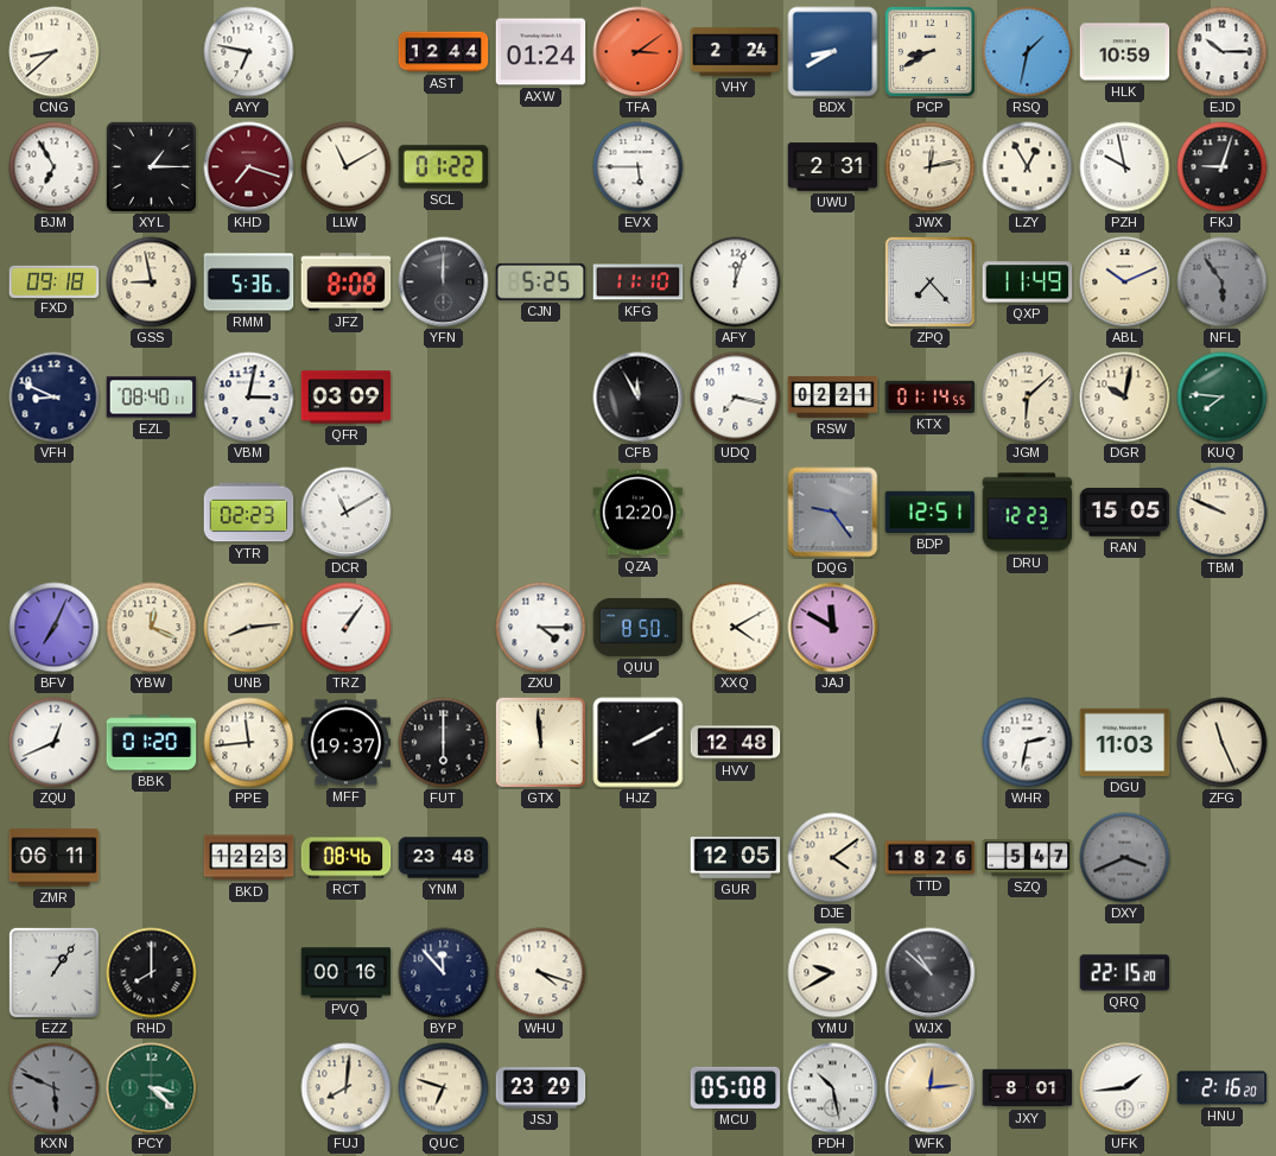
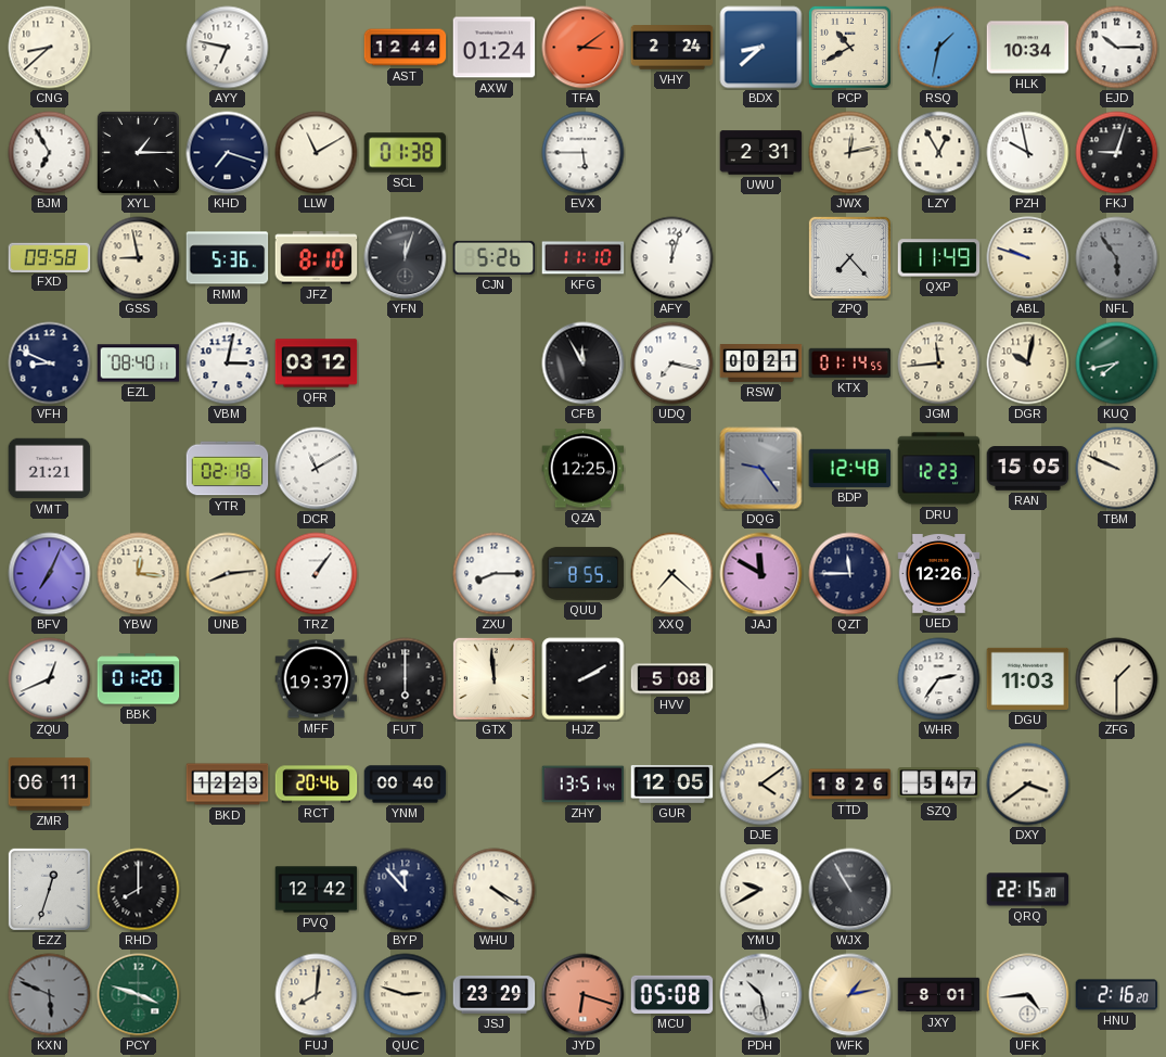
BDX: 8:40 -> 8:38 (761, 48)
PCP: 8:40 -> 10:40 (849, 47)
HLK: 10:59 -> 10:34 (1028, 48)
KHD dial: burgundy -> navy (228, 153)
SCL: 01:22 -> 01:38 (406, 153)
FXD: 09:18 -> 09:58 (50, 257)
JFZ: 8:08 -> 8:10 (317, 258)
YFN: 12:00 -> 12:03 (406, 258)
CJN: 5:25 -> 5:26 (495, 257)
ABL: 10:11 -> 9:48 (1028, 258)
QFR: 03:09 -> 03:12 (317, 364)
RSW: 02:21 -> 00:21 (761, 364)
JGM: 6:08 -> 11:44 (939, 364)
KUQ: 7:46 -> 7:43 (1117, 364)
VMT: none -> 21:21 (50, 469)
YTR: 02:23 -> 02:18 (228, 469)
QZA: 12:20 -> 12:25 (584, 469)
BDP: 12:51 -> 12:48 (850, 468)
YBW: 12:19 -> 12:16 (139, 574)
ZXU: 4:15 -> 8:15 (495, 574)
QUU: 8:50 -> 8:55 (584, 573)
XXQ: 4:10 -> 7:22 (672, 574)
QZT: none -> 11:45 (850, 574)
UED: none -> 12:26 (939, 574)
PPE: 11:44 -> none (249, 743)
HVV: 12:48 -> 5:08 (672, 679)
WHR: 2:32 -> 2:36 (939, 679)
ZFG: 11:26 -> 1:30 (1117, 679)
RCT: 08:46 -> 20:46 (317, 785)
YNM: 23:48 -> 00:40 (406, 785)
ZHY: none -> 13:51 (584, 785)
DXY: 3:41 -> 3:39 (1028, 785)
DXY dial: grey -> cream (1028, 785)
EZZ: 1:06 -> 12:33 (49, 889)
PVQ: 00:16 -> 12:42 (317, 890)
WHU: 4:18 -> 4:20 (495, 890)
WJX: 10:52 -> 10:55 (850, 890)
PCY: 3:22 -> 3:48 (139, 995)
QUC: 6:48 -> 2:48 (406, 995)
JYD: none -> 6:18 (584, 995)
WFK: 12:14 -> 1:13 (850, 995)
UFK: 1:44 -> 4:44 (1028, 995)
